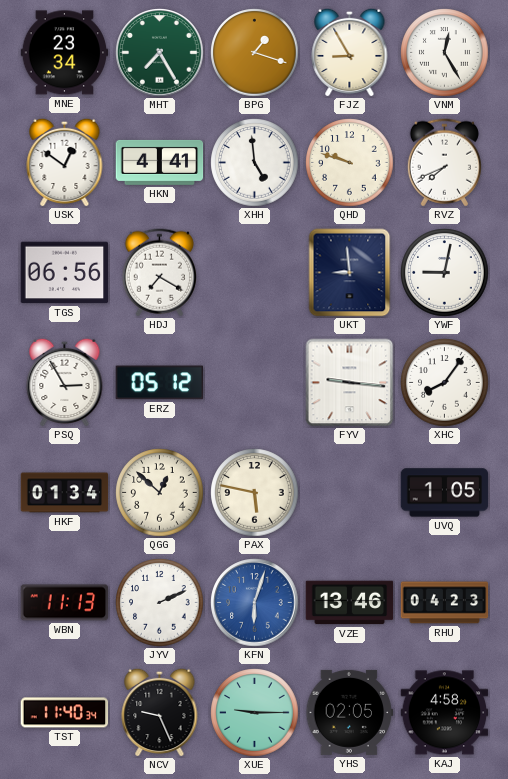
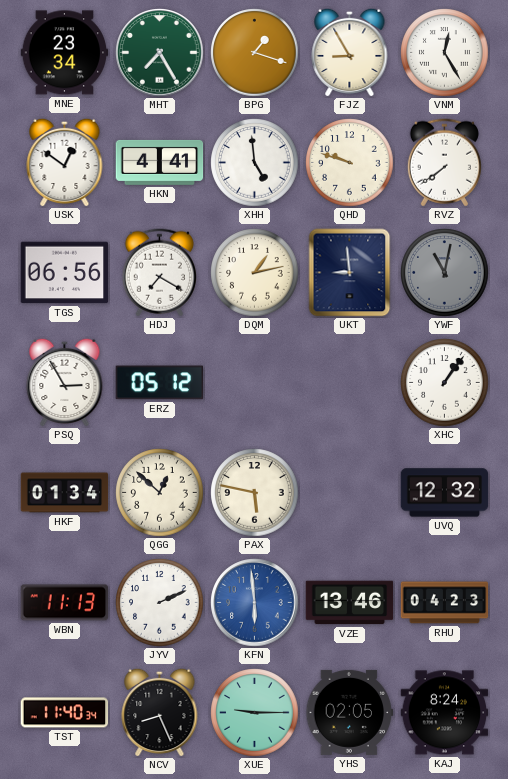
RVZ: 7:41 -> 7:39 (444, 163)
DQM: none -> 1:13 (255, 273)
YWF: 9:02 -> 11:02 (445, 273)
YWF dial: white -> grey (445, 273)
FYV: 9:16 -> none (350, 383)
XHC: 8:06 -> 1:06 (445, 383)
UVQ: 1:05 -> 12:32 (445, 493)
KFN: 6:03 -> 5:59 (255, 603)
NCV: 9:26 -> 8:26 (160, 712)
KAJ: 4:58 -> 8:24 (445, 713)
